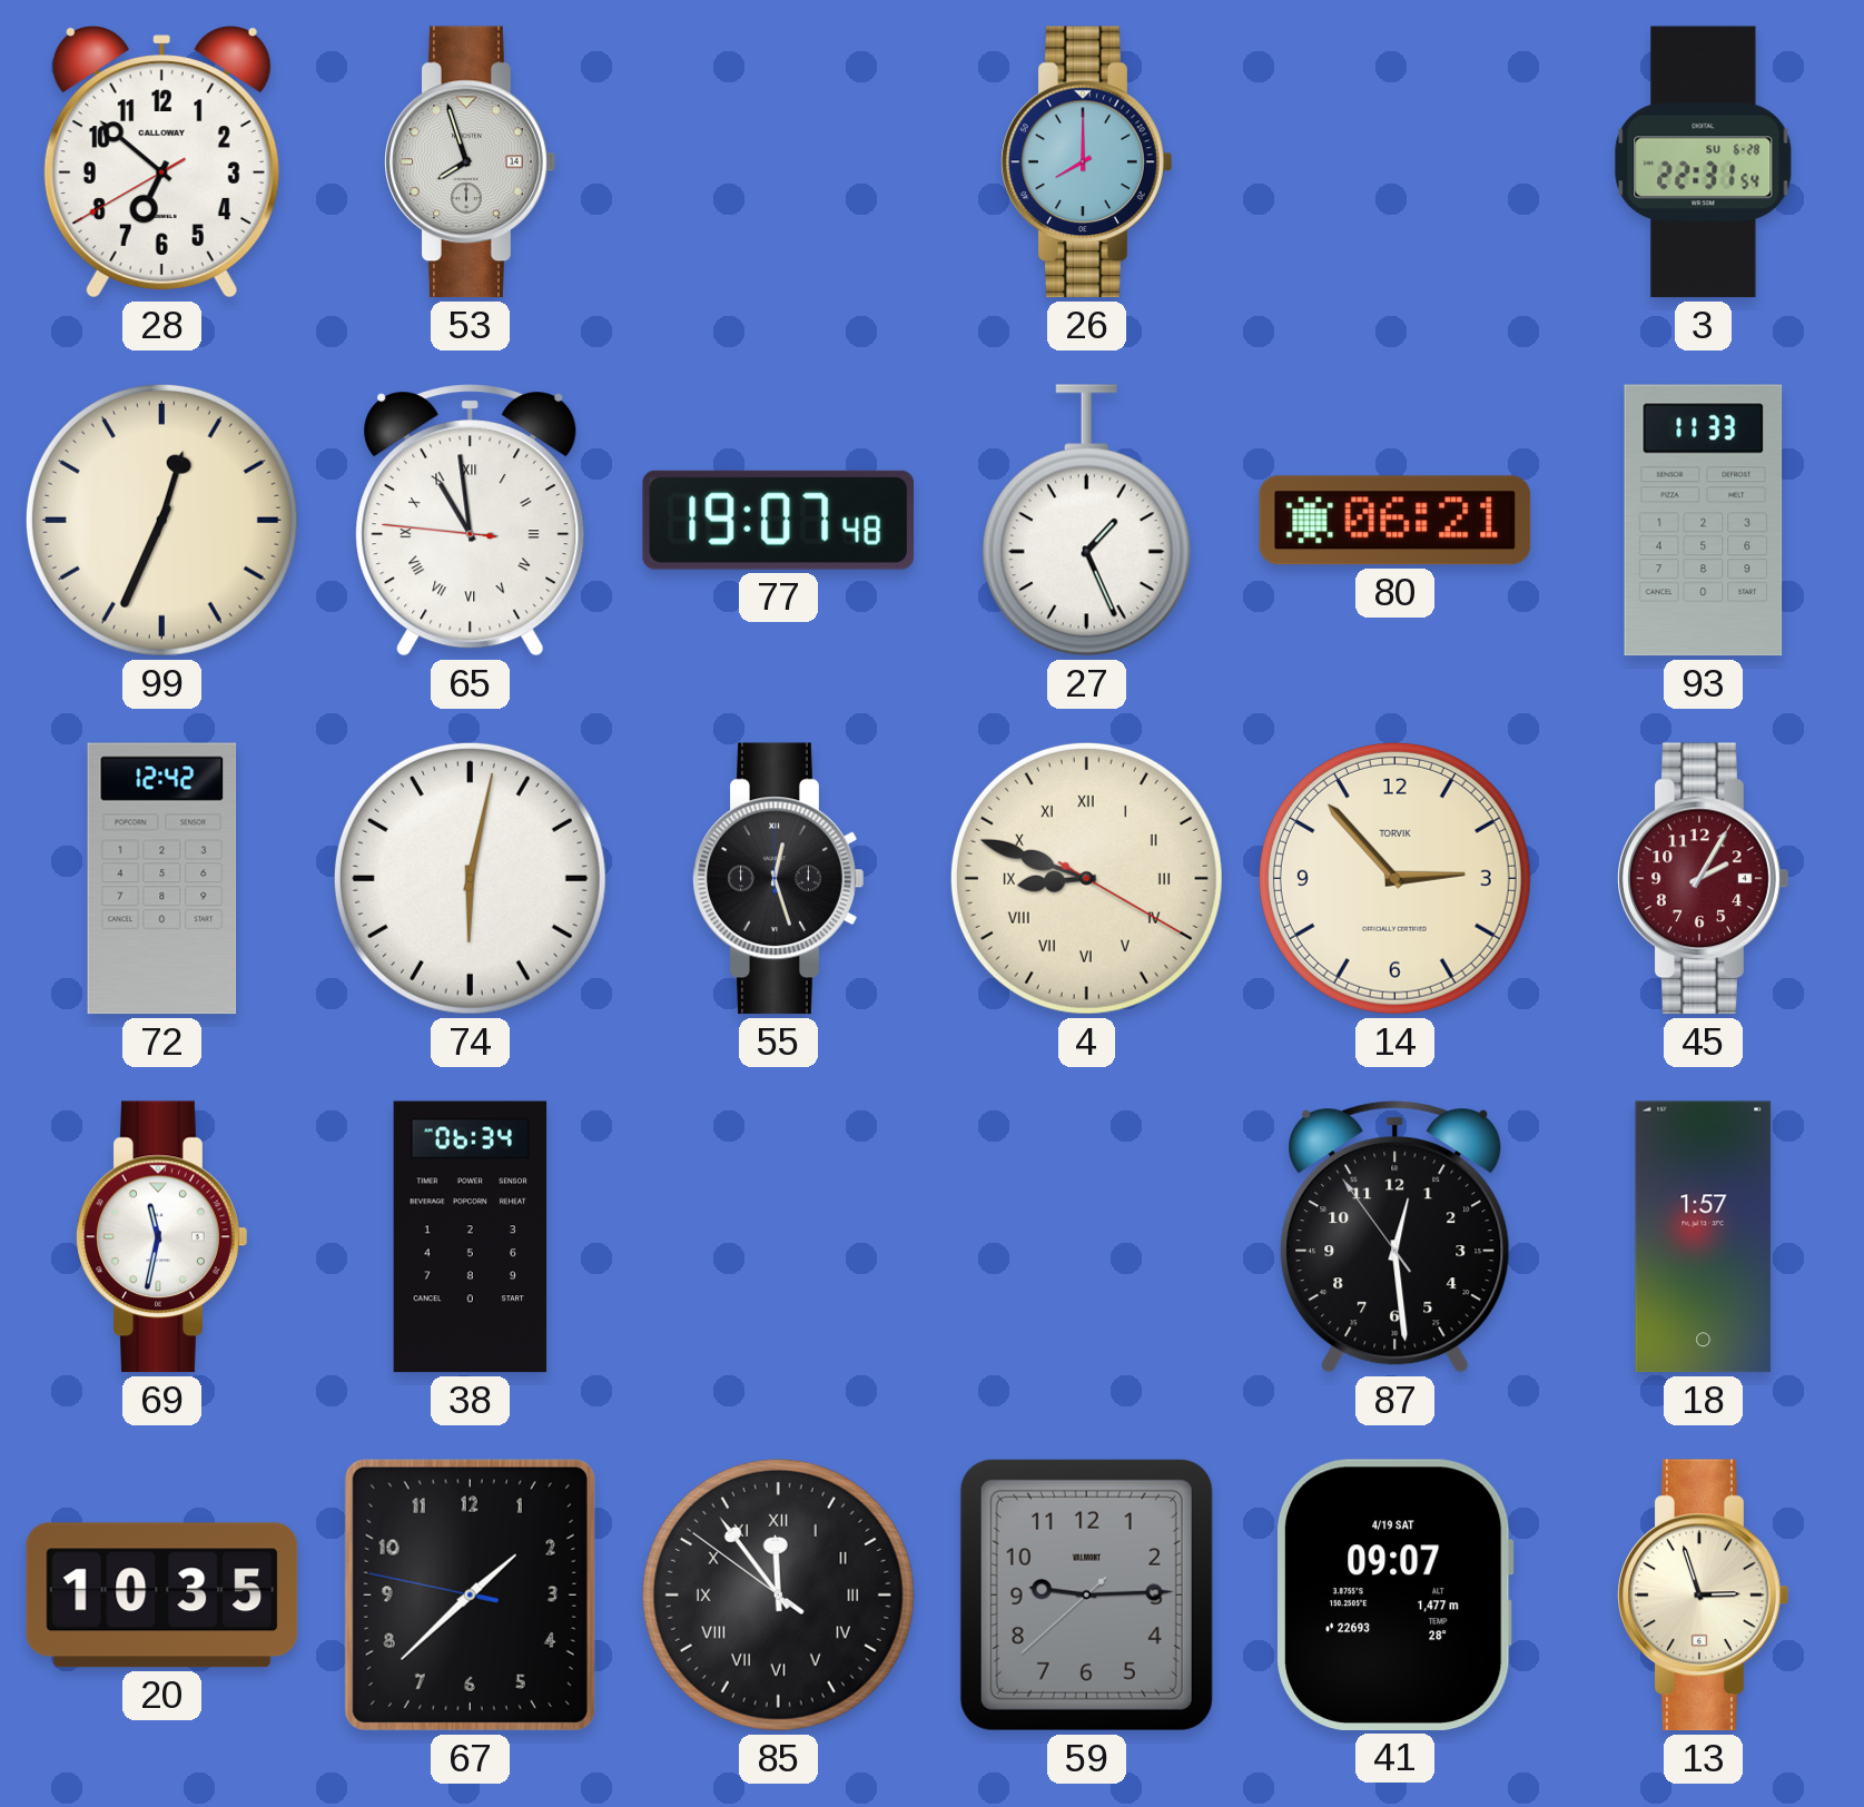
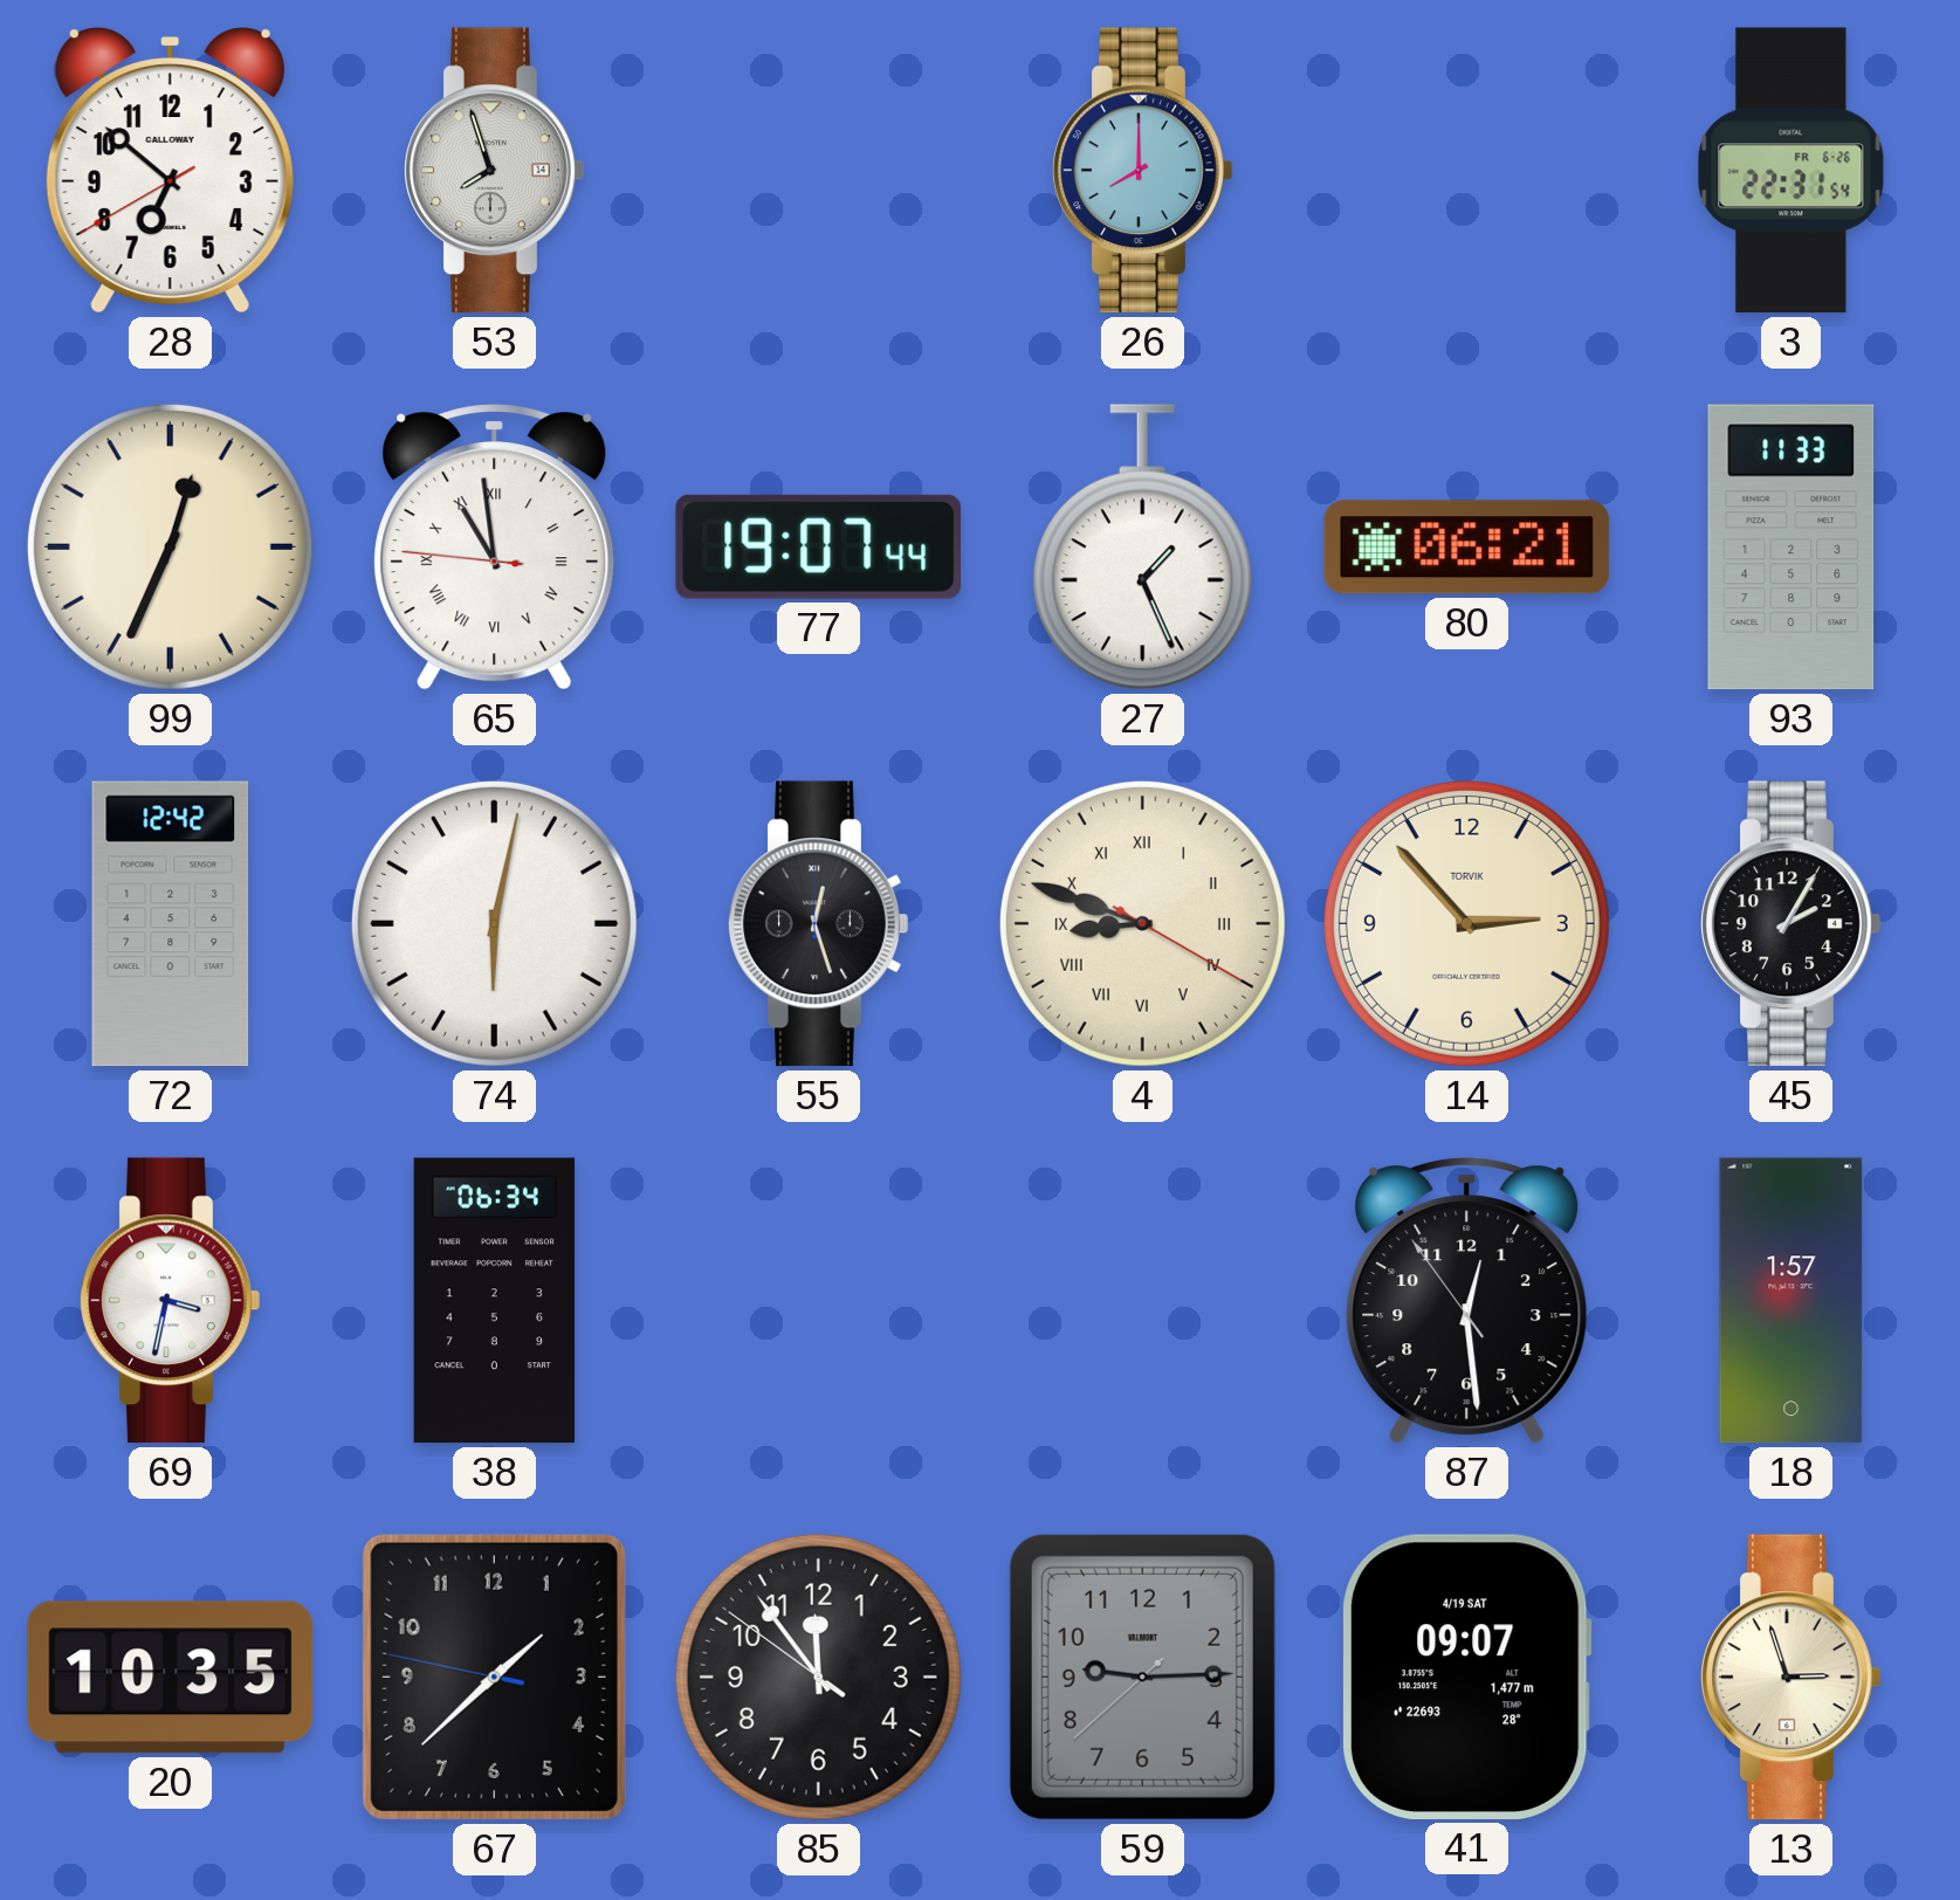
3 date: SU 6-28 -> FR 6-26 (1791, 171)
77: 19:07:48 -> 19:07:44 (818, 546)
45 dial: burgundy -> black (1791, 924)
69: 11:32 -> 3:32 (171, 1301)
85 numerals: Roman -> Arabic (818, 1677)
